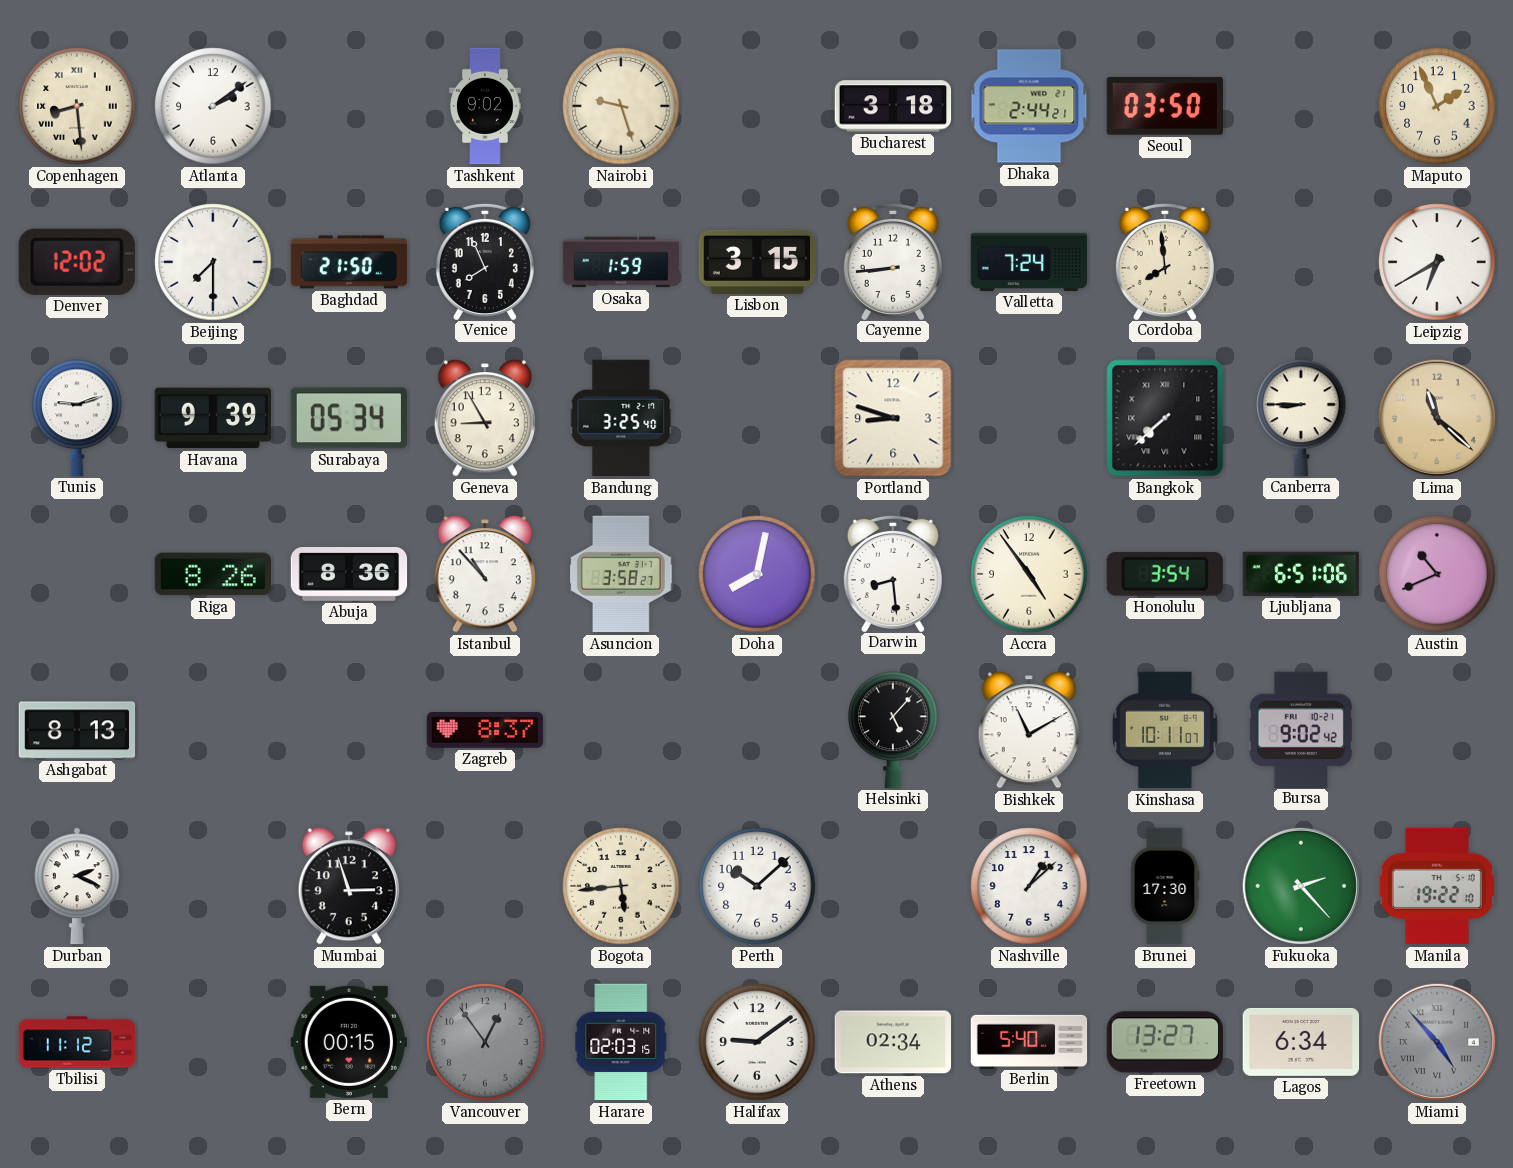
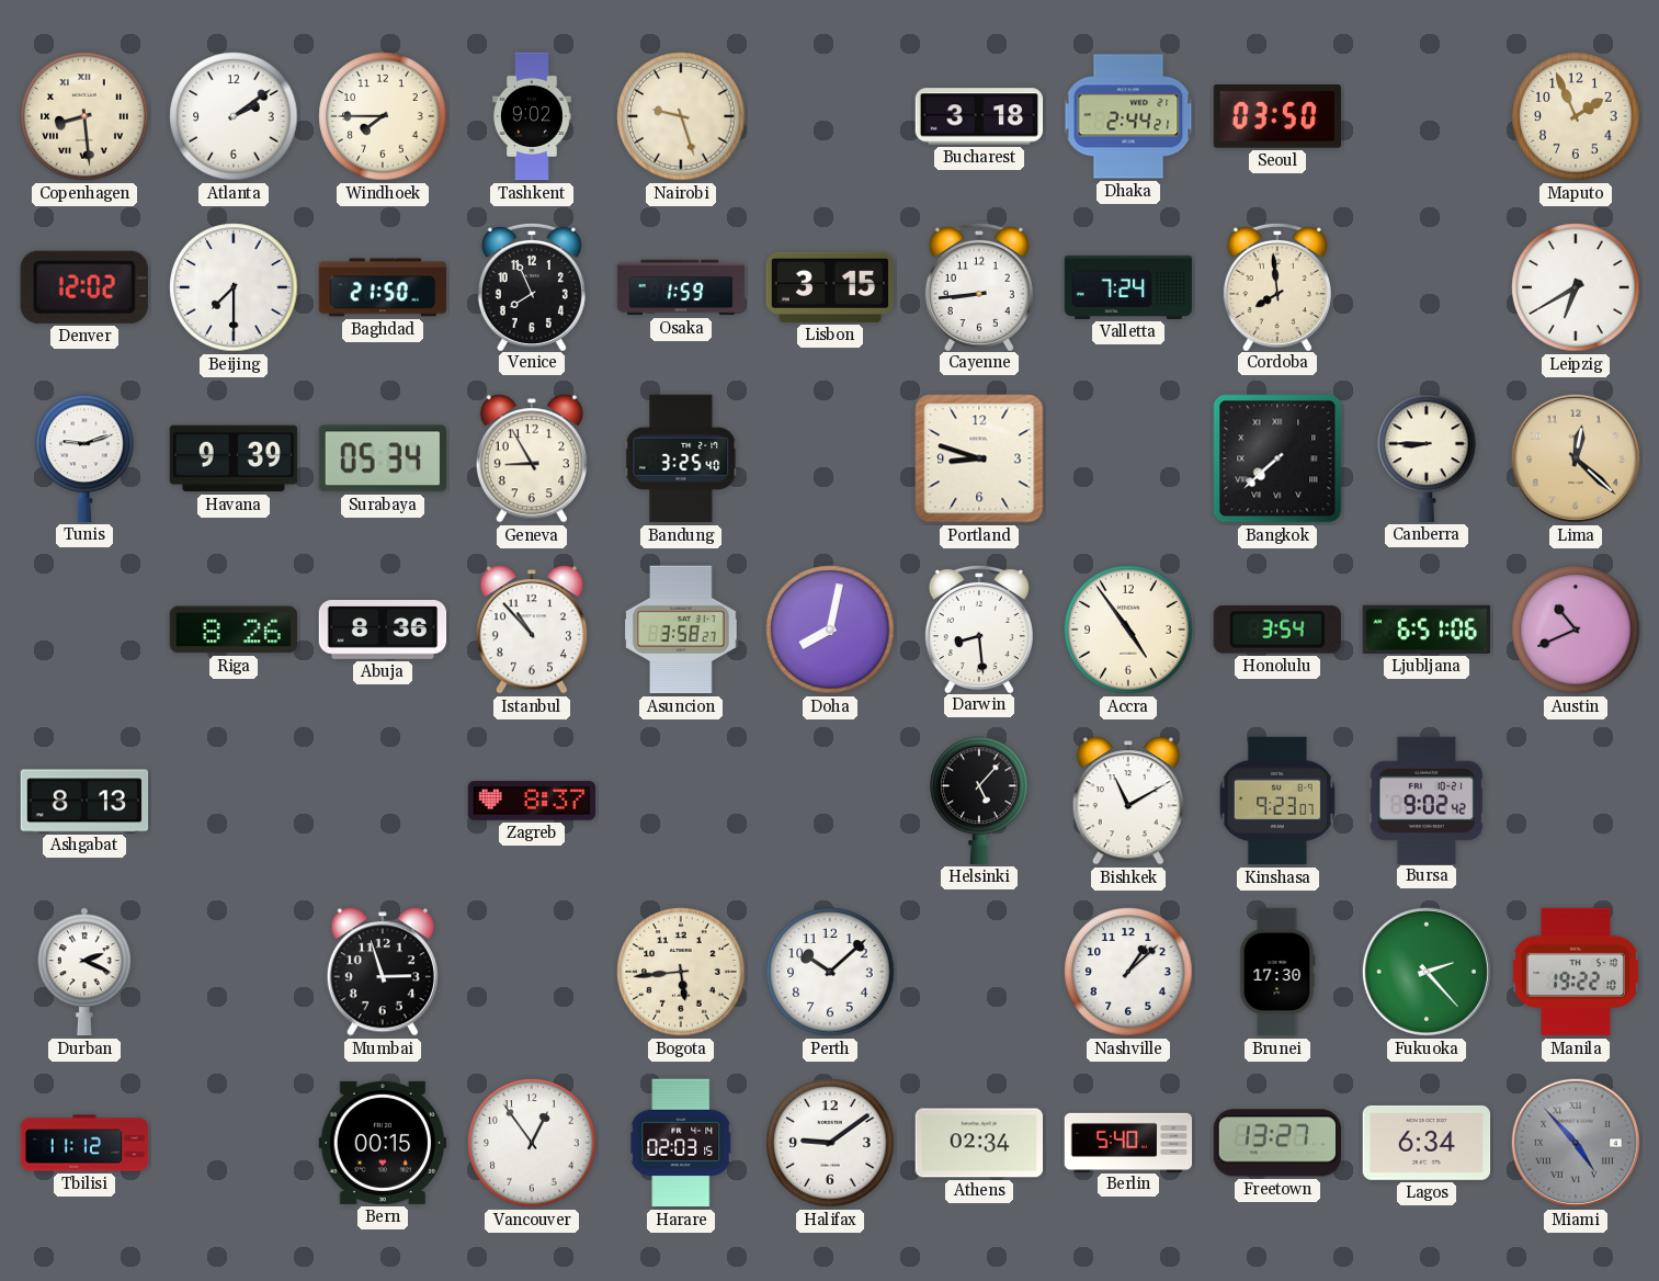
Windhoek: none -> 7:45 (383, 116)
Lima: 11:22 -> 12:22 (1576, 458)
Kinshasa: 10:11 -> 9:23 (1277, 801)
Vancouver dial: grey -> white (532, 1143)
